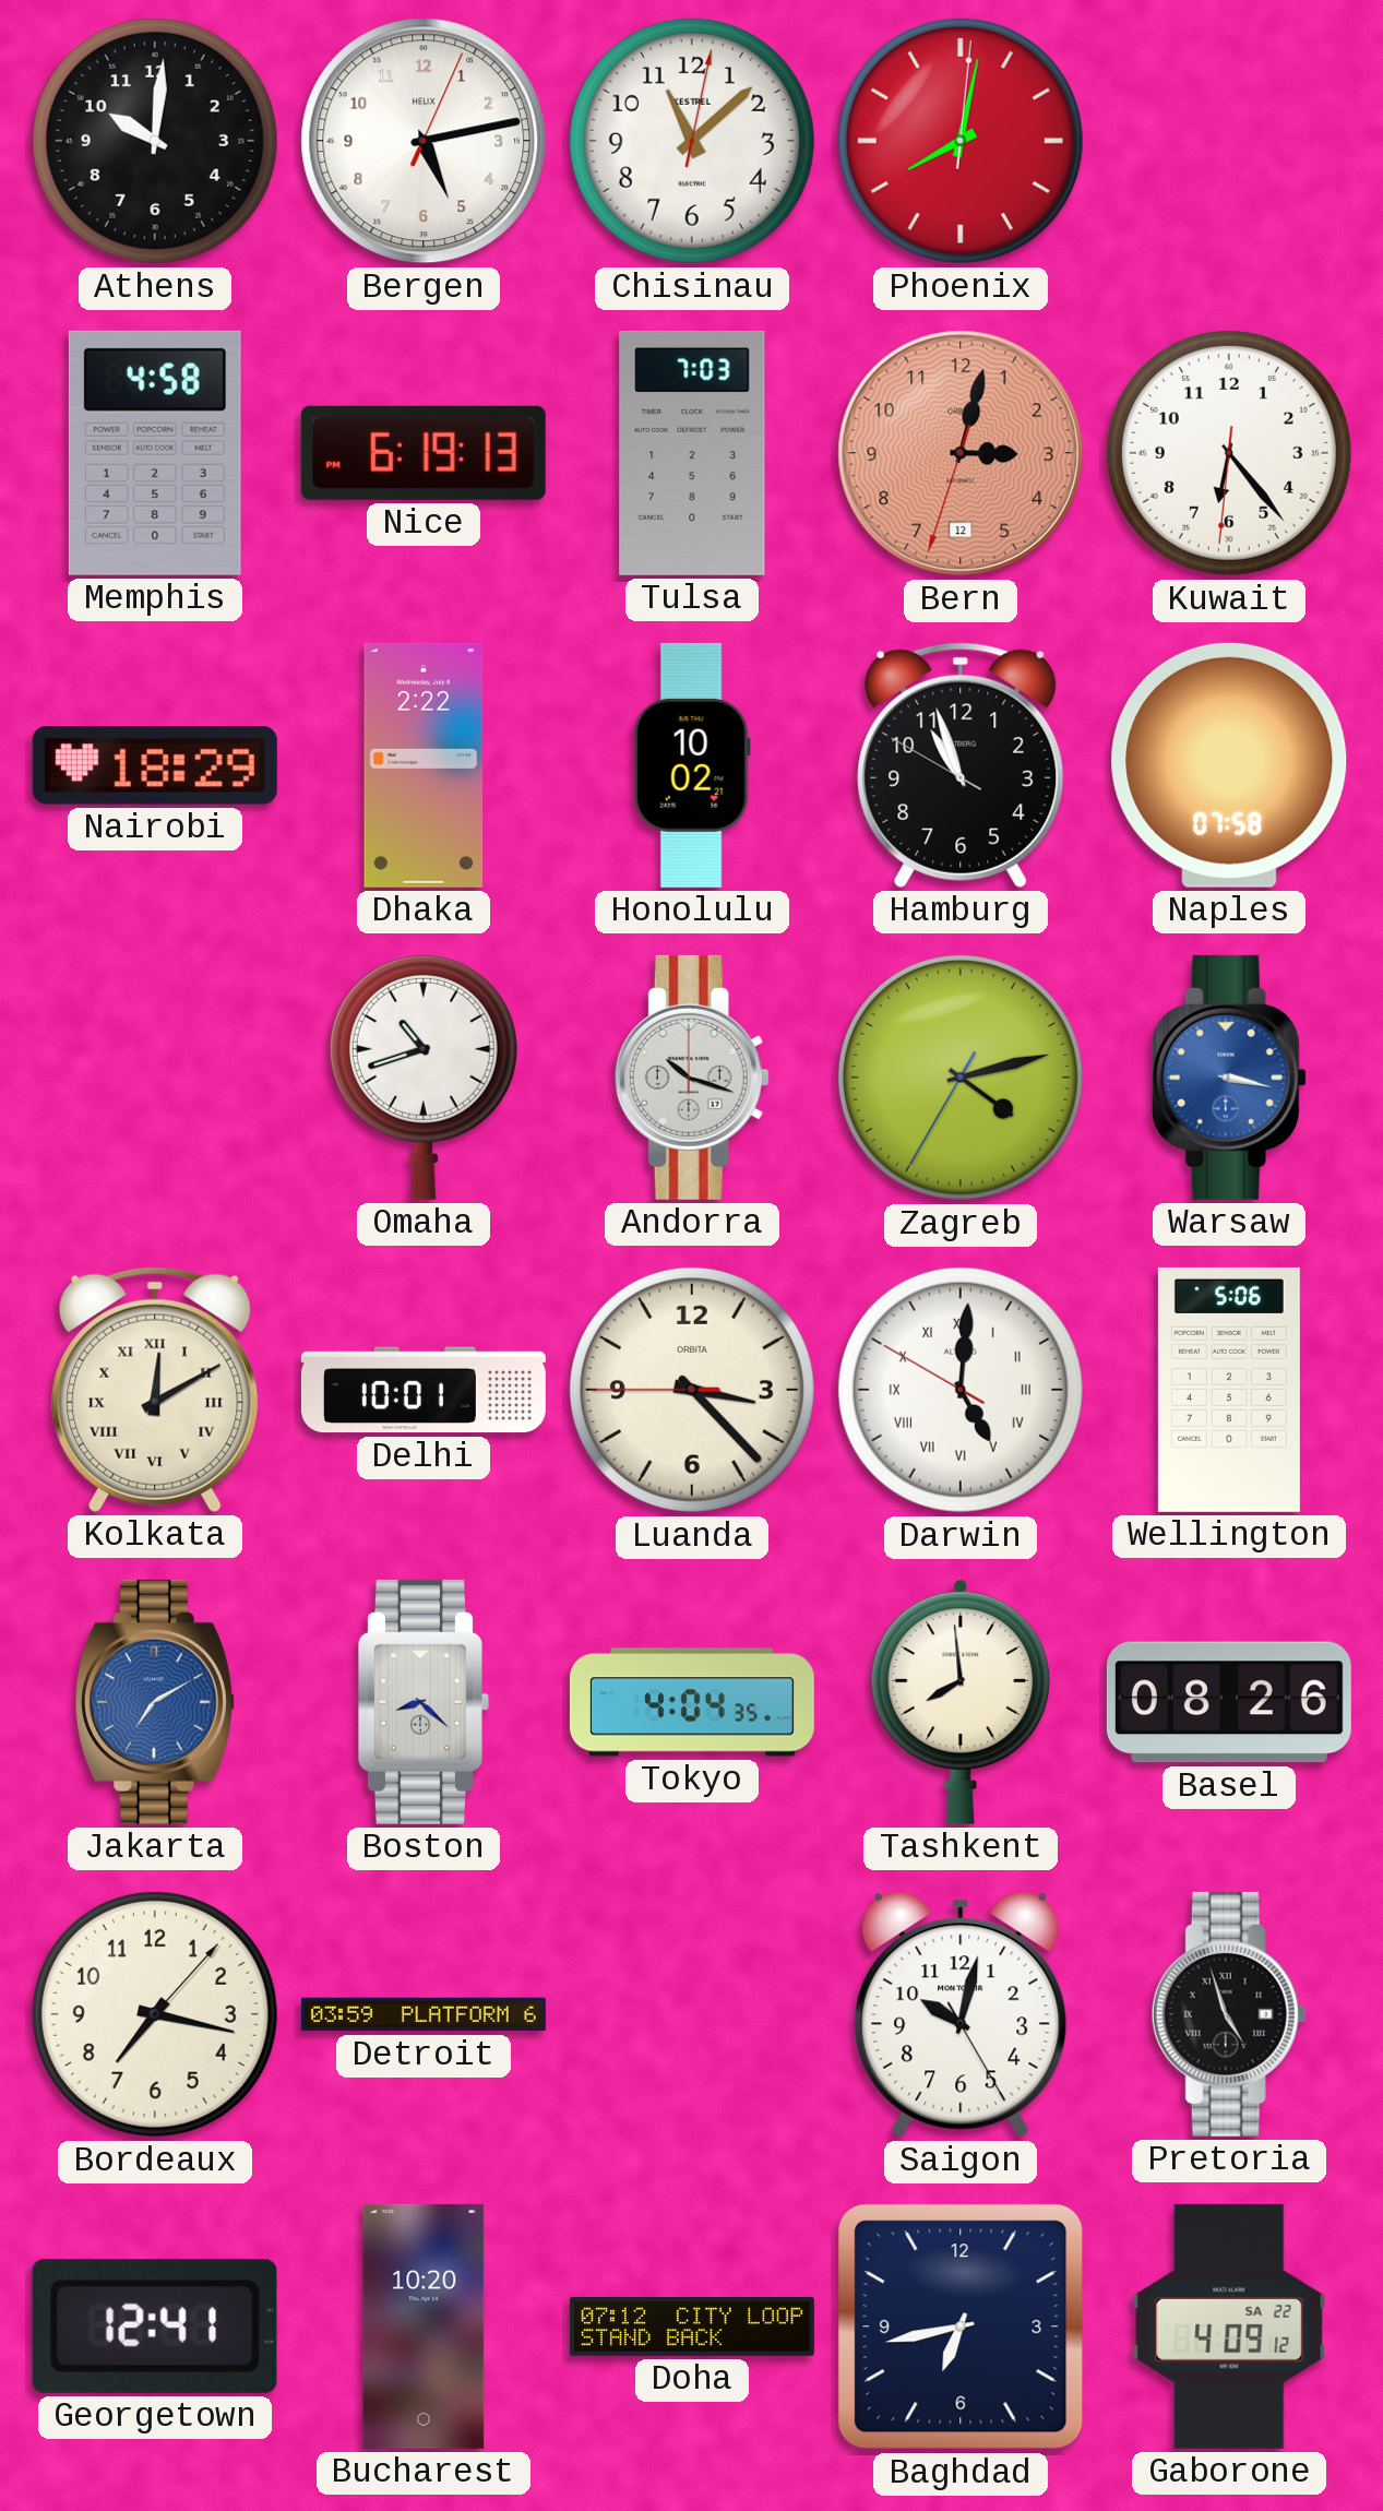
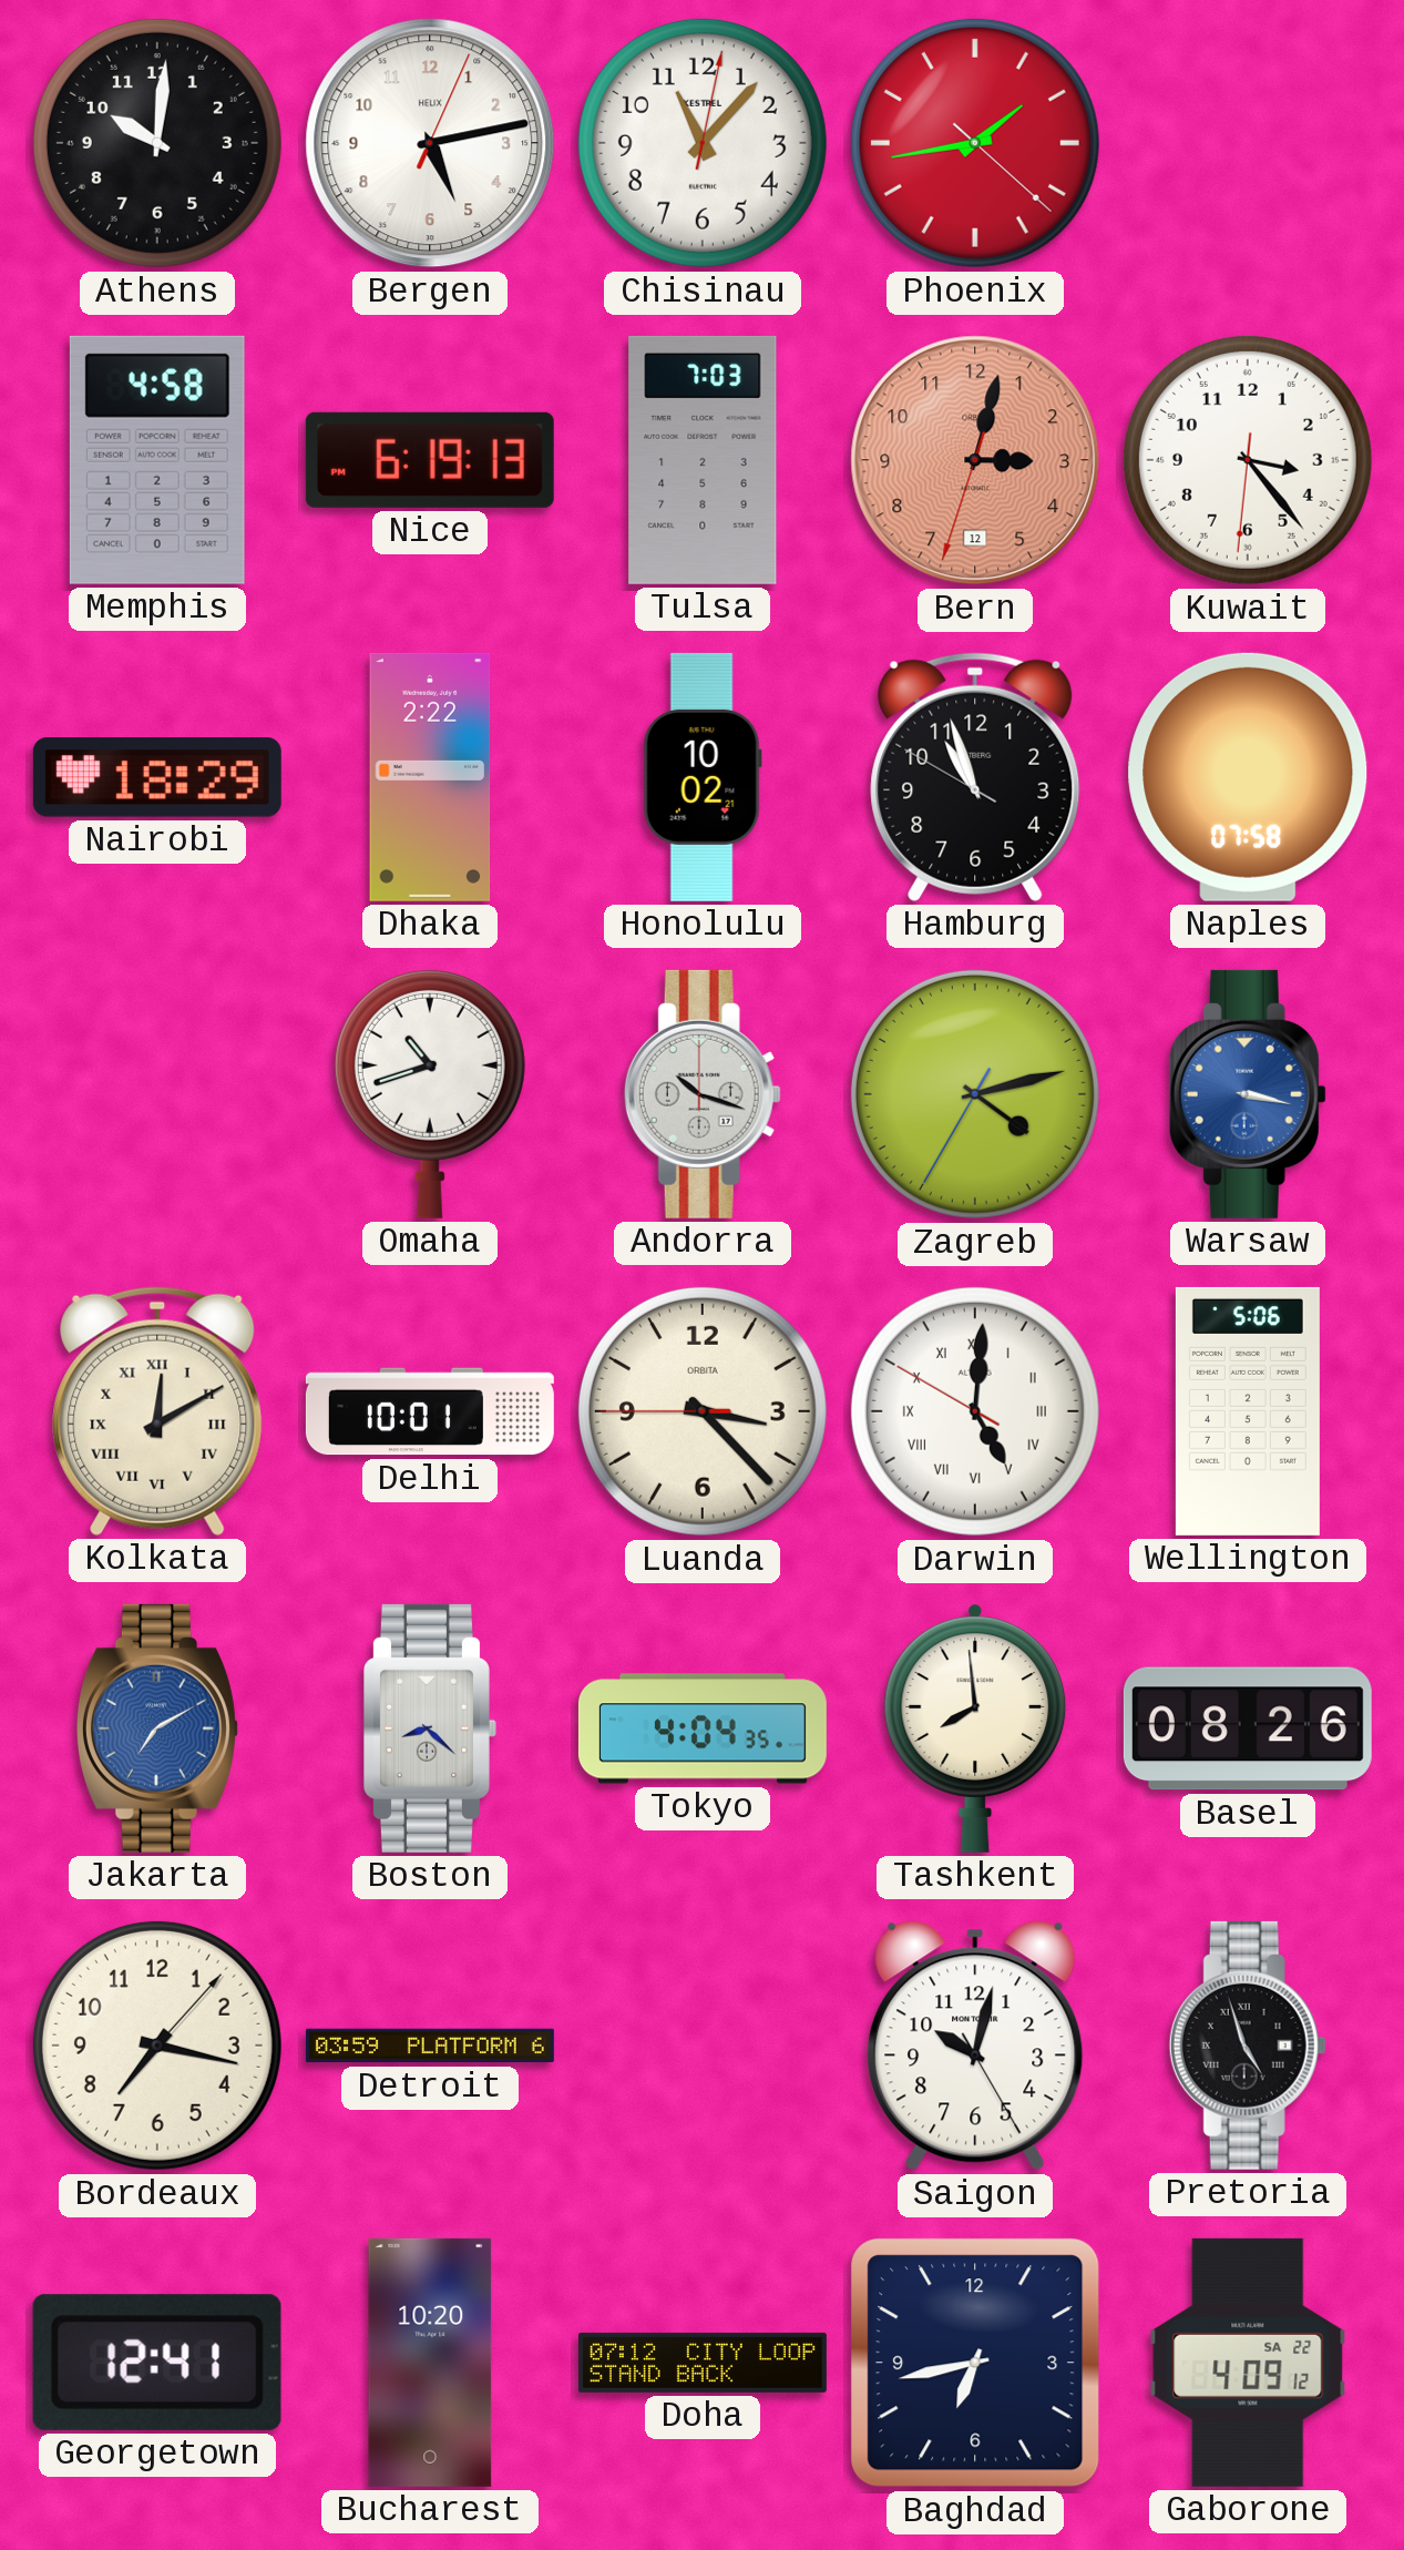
Chisinau: 11:08 -> 11:07 (703, 143)
Phoenix: 8:02 -> 1:43 (975, 143)
Kuwait: 6:23 -> 3:23 (1248, 460)
